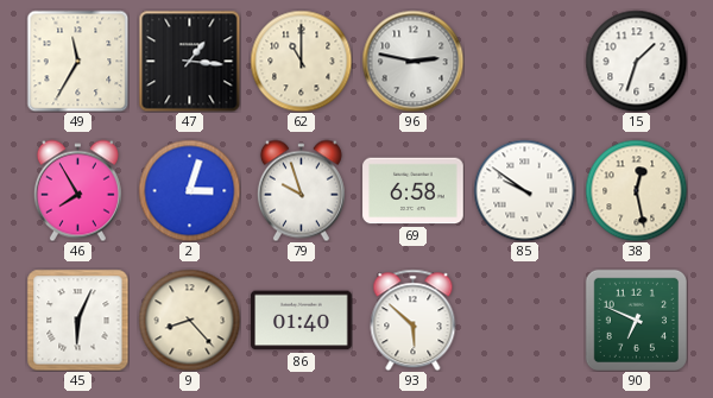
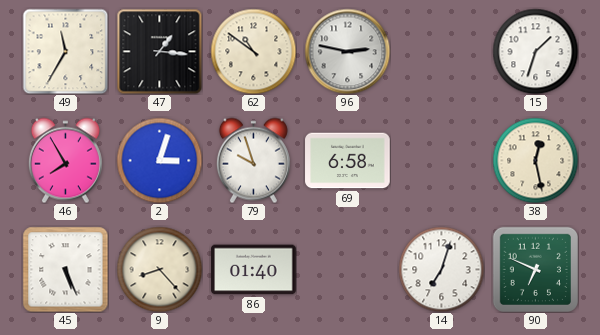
62: 11:00 -> 10:51 (253, 51)
85: 9:51 -> none (524, 190)
45: 6:04 -> 5:26 (65, 269)
93: 5:52 -> none (414, 320)
14: none -> 7:03 (441, 269)
